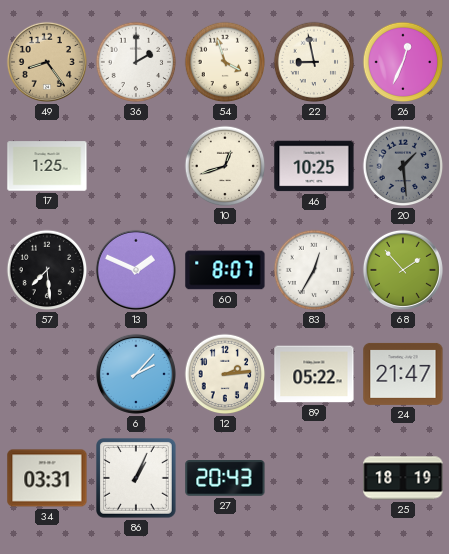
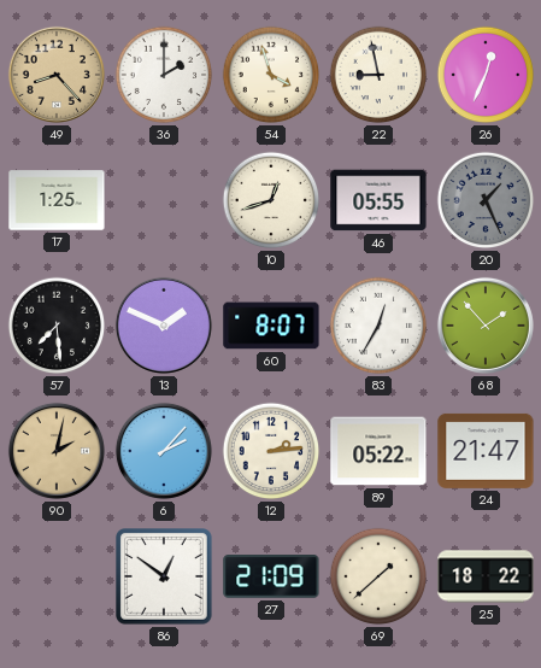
49: 8:24 -> 8:23 (57, 75)
46: 10:25 -> 05:55 (378, 200)
20: 1:29 -> 1:26 (486, 200)
90: none -> 2:02 (57, 451)
34: 03:31 -> none (47, 478)
86: 1:04 -> 12:51 (165, 578)
27: 20:43 -> 21:09 (271, 576)
69: none -> 1:38 (378, 576)
25: 18:19 -> 18:22 (486, 576)
